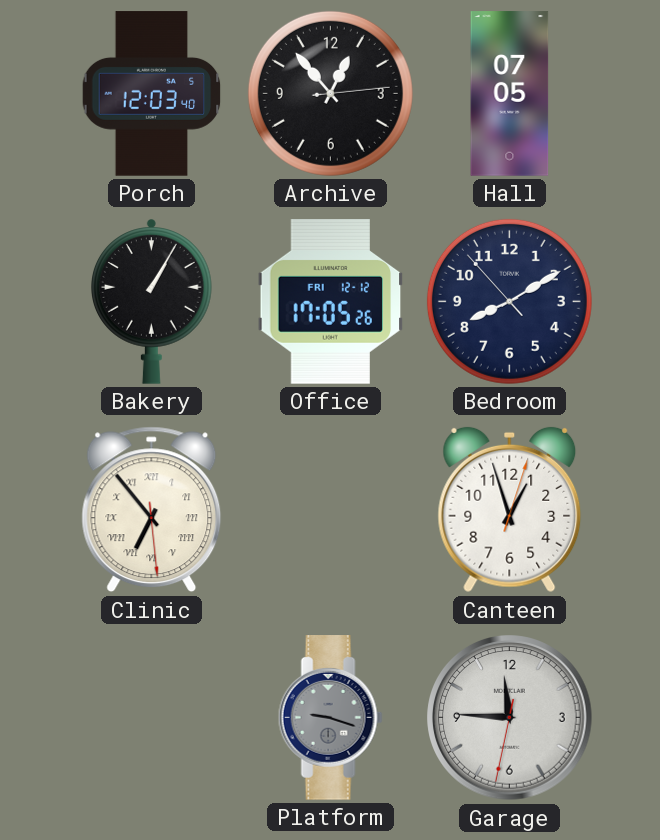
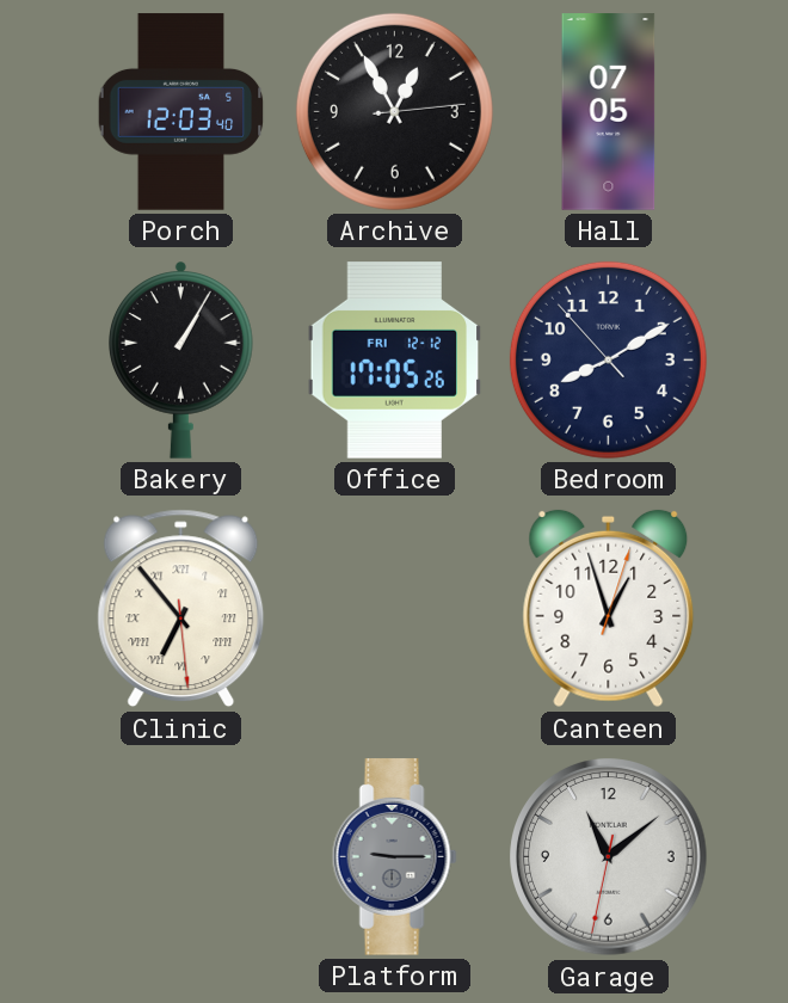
Archive: 12:53 -> 12:55 (394, 111)
Platform: 9:18 -> 9:15 (394, 857)
Garage: 11:45 -> 11:08 (609, 857)
